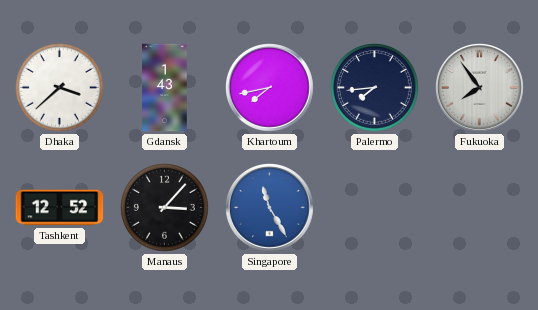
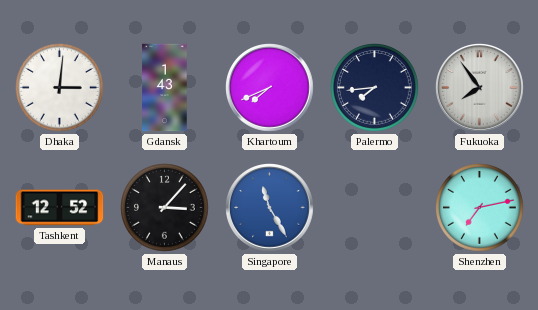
Dhaka: 3:38 -> 3:01 (60, 88)
Khartoum: 7:43 -> 7:41 (270, 88)
Shenzhen: none -> 7:13 (480, 208)
